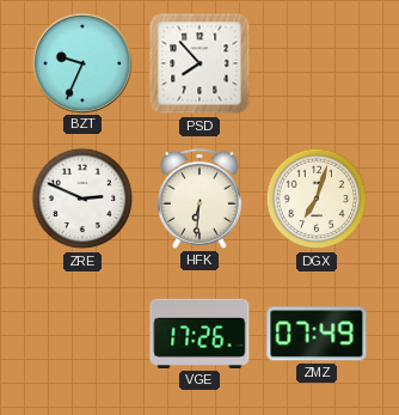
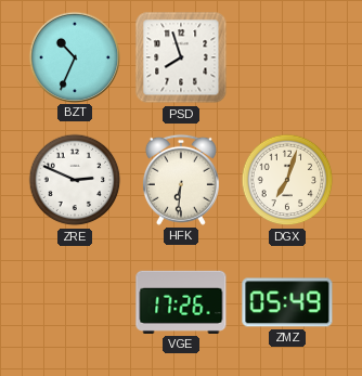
BZT: 9:34 -> 10:34 (74, 56)
PSD: 7:53 -> 7:57 (181, 57)
ZMZ: 07:49 -> 05:49 (287, 302)
